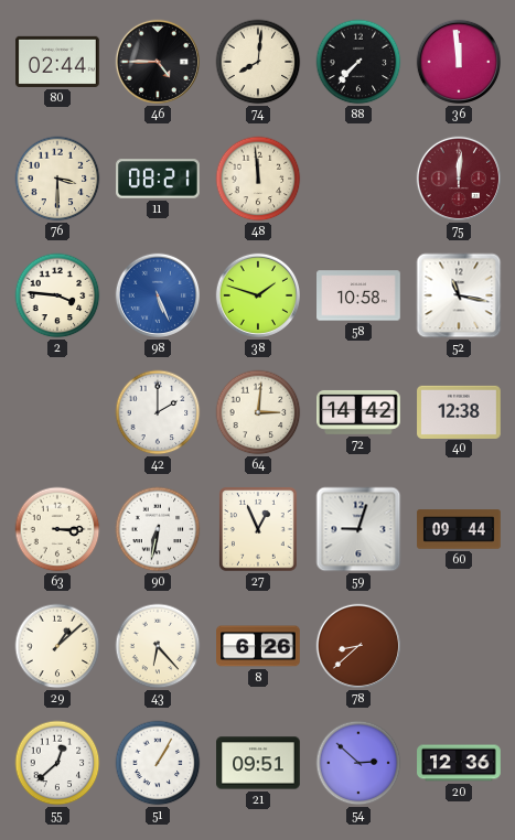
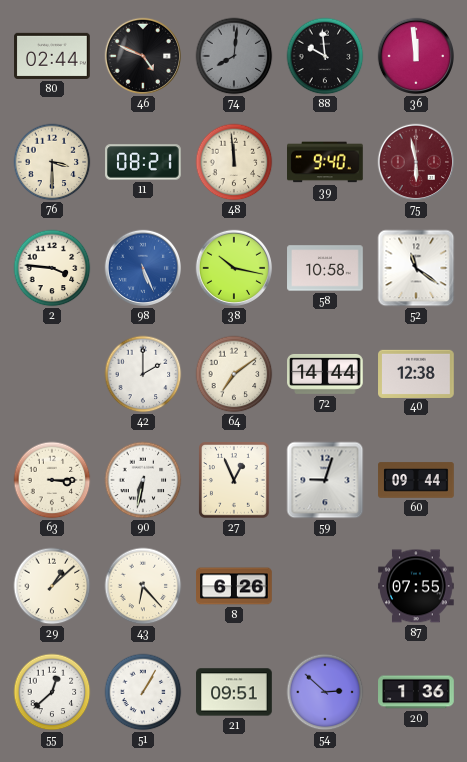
46: 4:45 -> 4:49 (143, 56)
74 dial: cream -> grey (234, 56)
88: 7:37 -> 9:59 (325, 56)
39: none -> 9:40 (326, 162)
75: 12:01 -> 5:58 (416, 162)
38: 1:48 -> 10:17 (234, 268)
52: 11:17 -> 11:21 (416, 268)
64: 3:01 -> 7:09 (234, 374)
72: 14:42 -> 14:44 (325, 374)
78: 8:38 -> none (358, 646)
87: none -> 07:55 (416, 586)
20: 12:36 -> 1:36 (416, 692)
